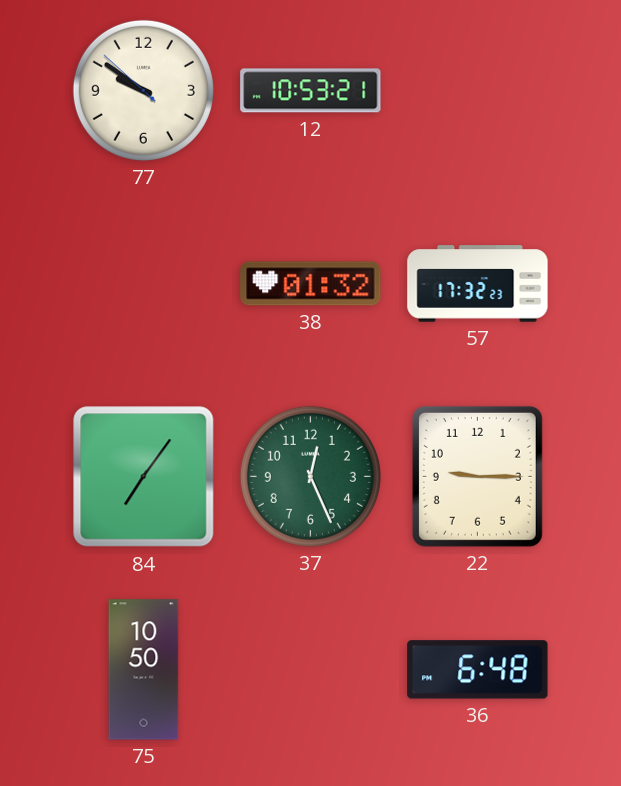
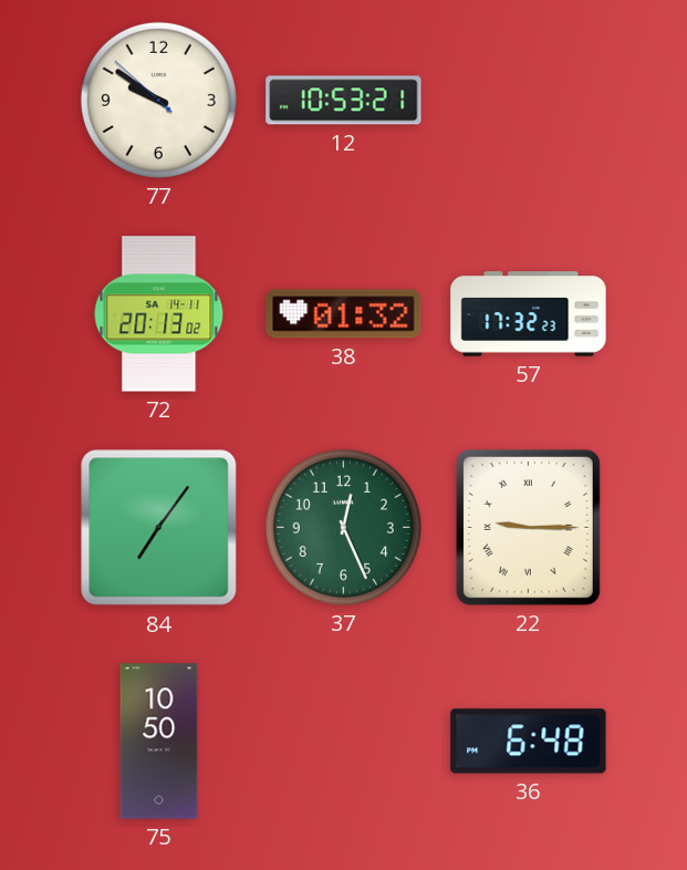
72: none -> 20:13 (159, 314)
22 numerals: Arabic -> Roman (528, 527)
